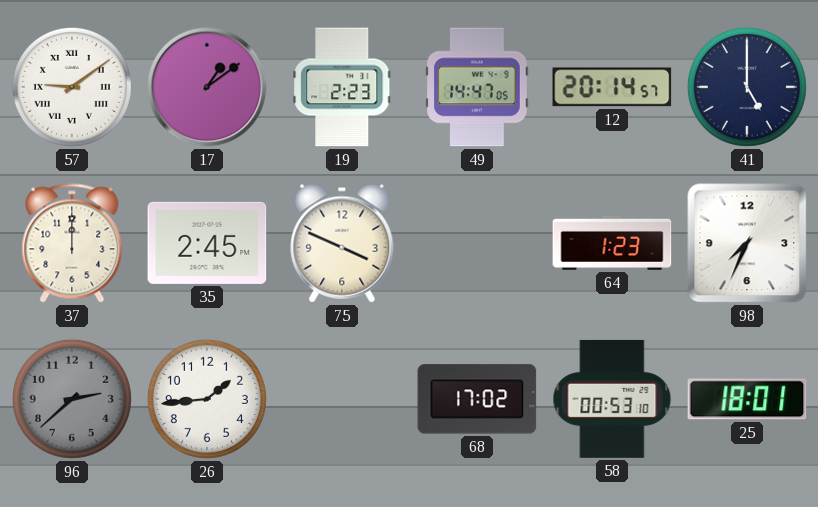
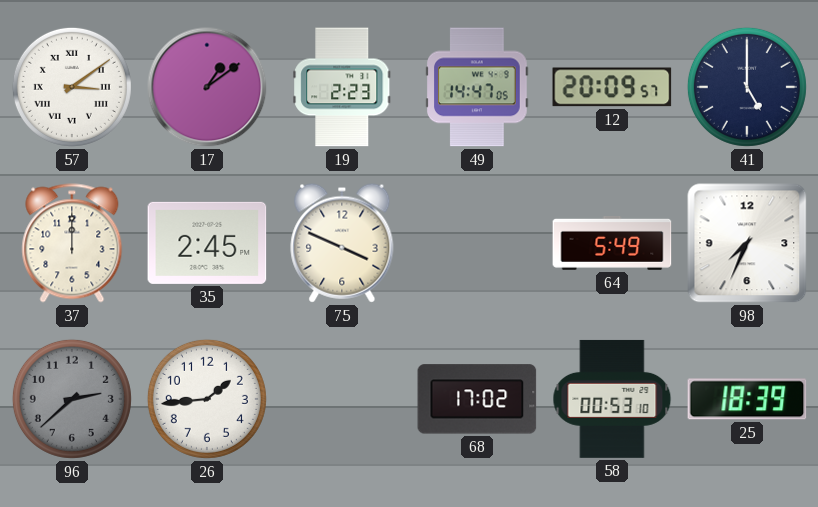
57: 9:09 -> 3:09 (72, 87)
12: 20:14 -> 20:09 (612, 87)
64: 1:23 -> 5:49 (612, 243)
25: 18:01 -> 18:39 (747, 399)
